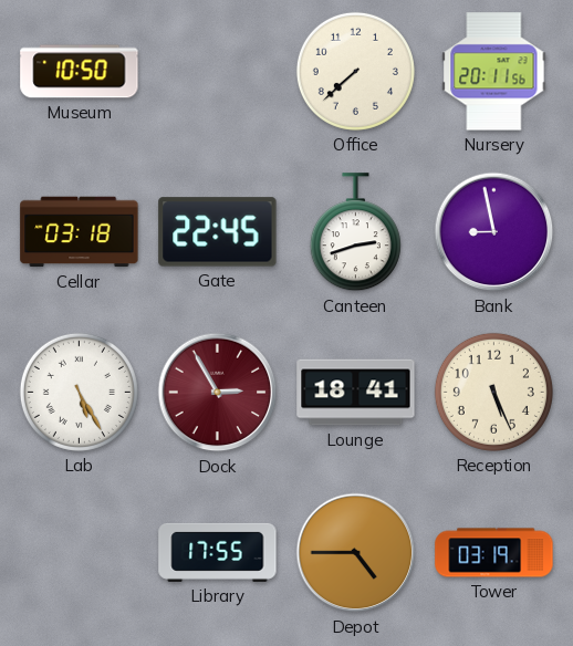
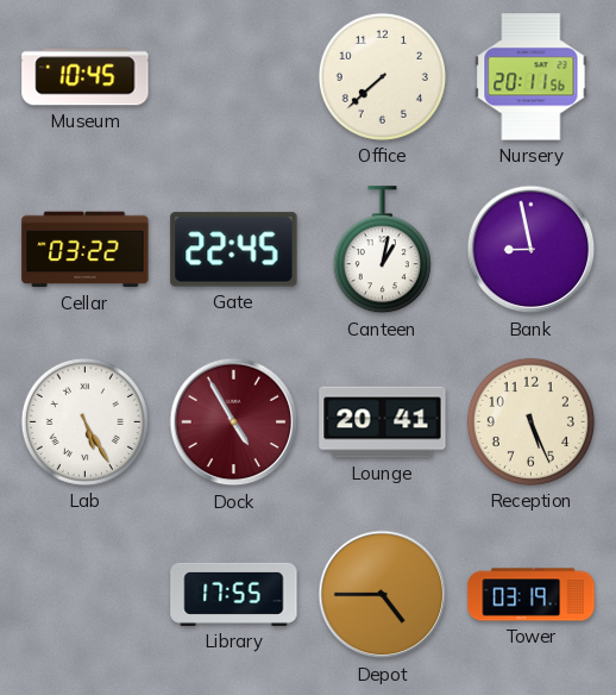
Museum: 10:50 -> 10:45 (86, 77)
Cellar: 03:18 -> 03:22 (86, 250)
Canteen: 2:42 -> 1:02 (382, 250)
Dock: 2:55 -> 4:55 (234, 422)
Lounge: 18:41 -> 20:41 (383, 422)
